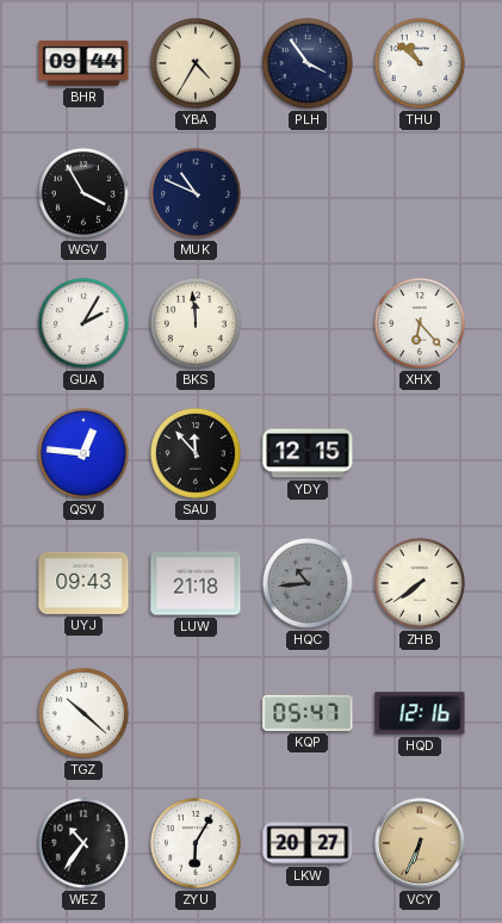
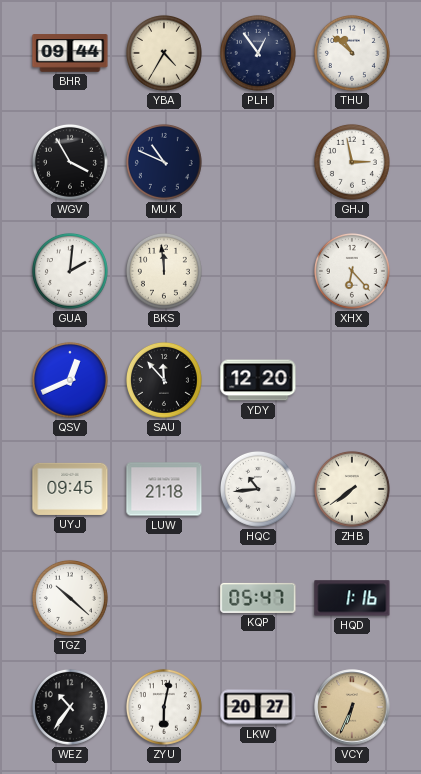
PLH: 3:54 -> 12:54 (258, 53)
GHJ: none -> 2:58 (352, 162)
GUA: 2:05 -> 2:01 (70, 271)
QSV: 12:46 -> 12:41 (70, 380)
YDY: 12:15 -> 12:20 (258, 380)
UYJ: 09:43 -> 09:45 (70, 489)
HQC dial: grey -> white (258, 489)
HQD: 12:16 -> 1:16 (352, 598)
ZYU: 6:05 -> 6:02 (164, 707)
